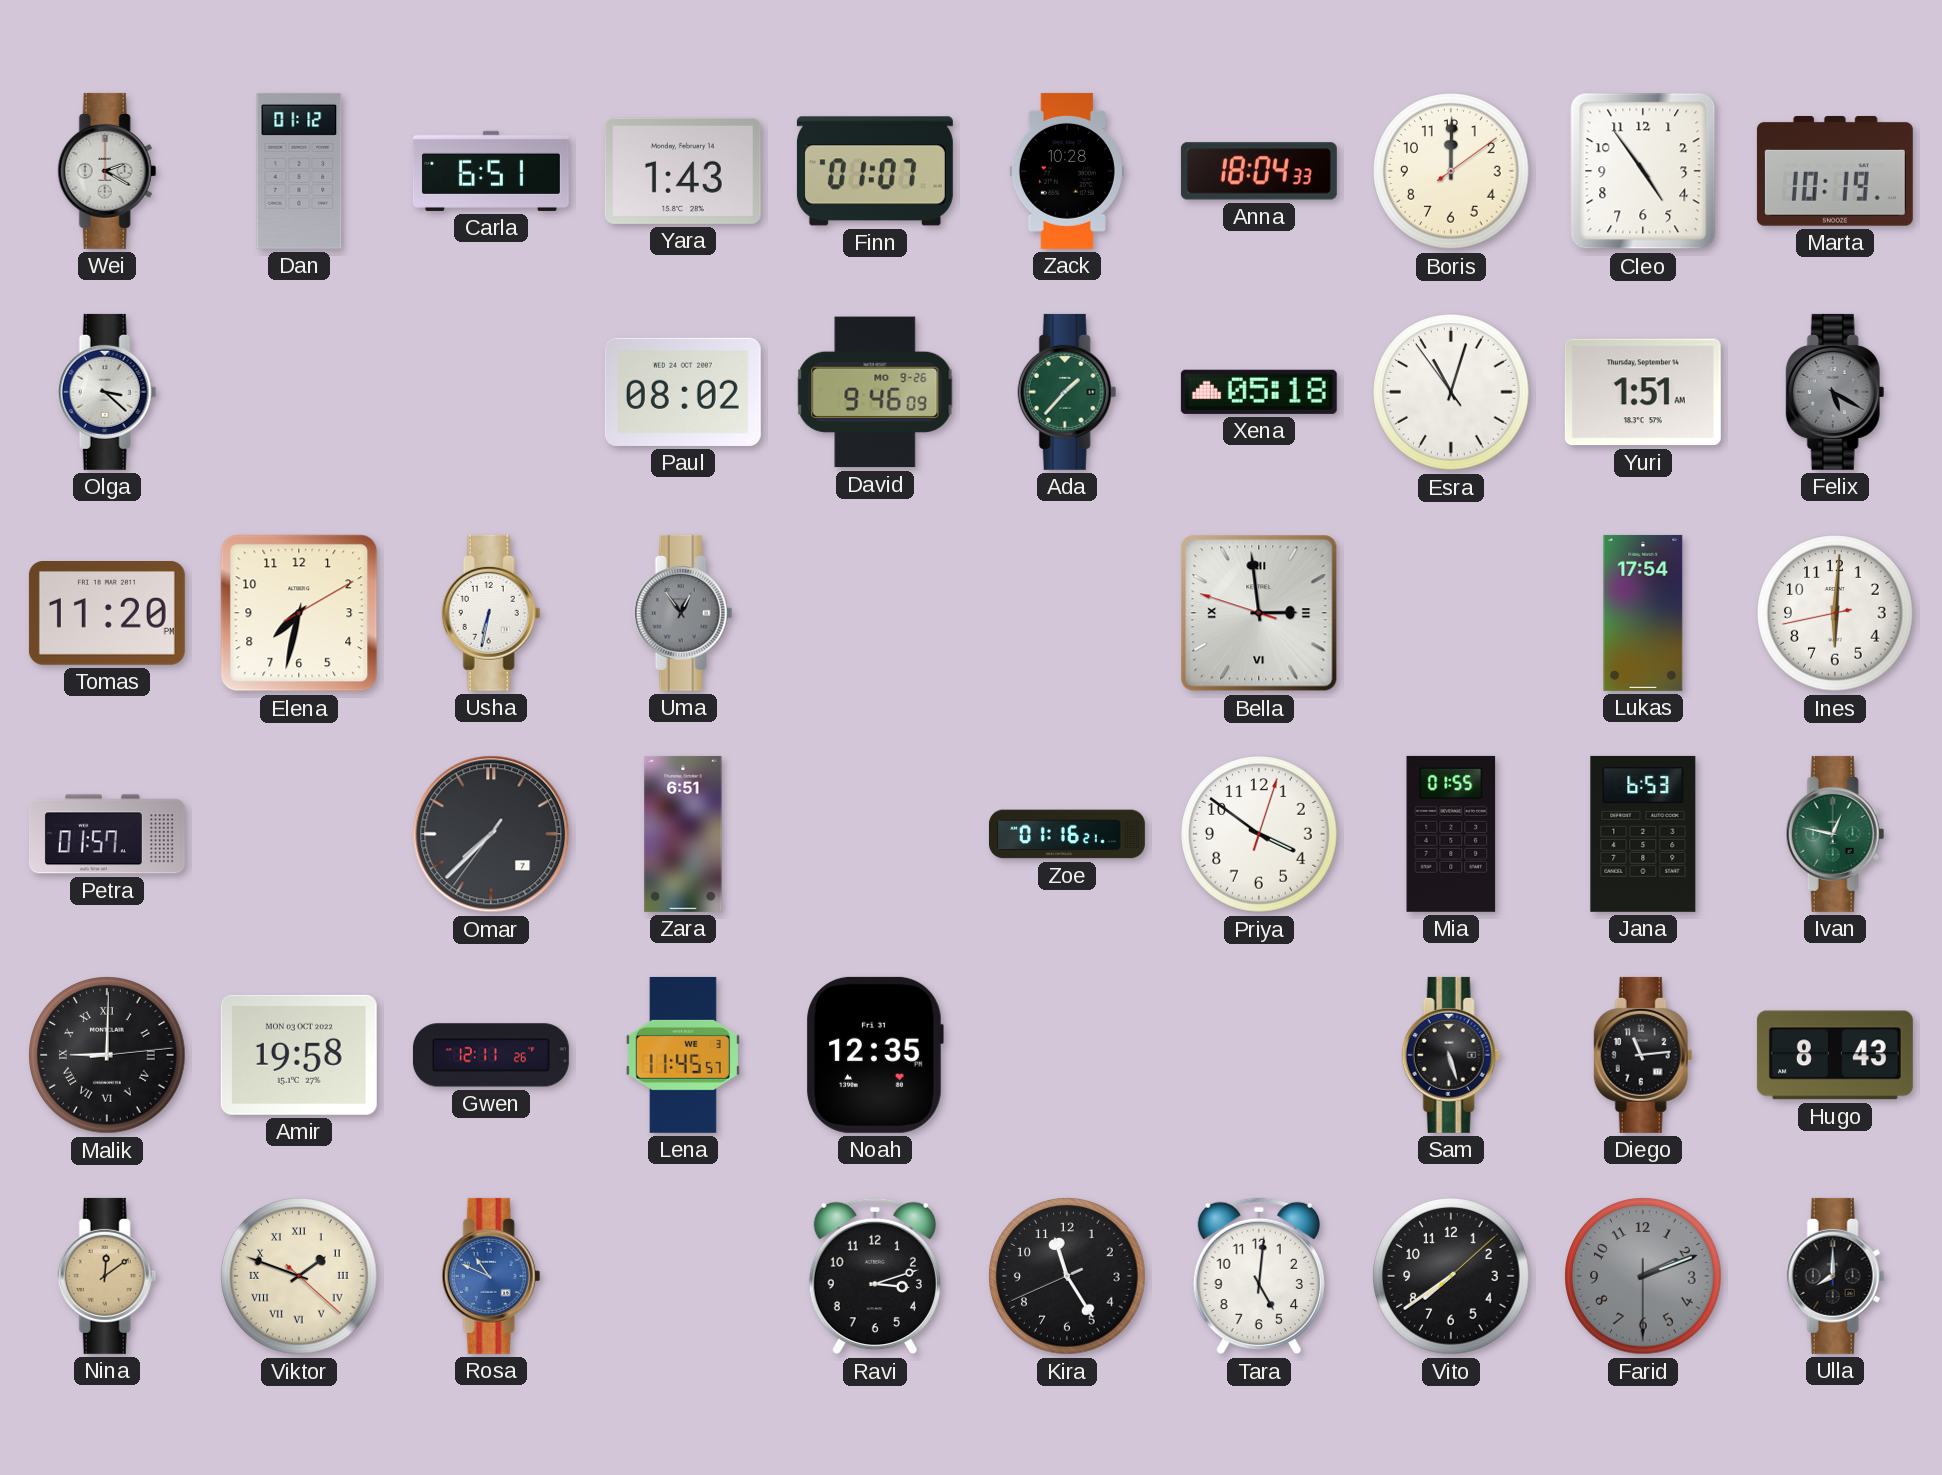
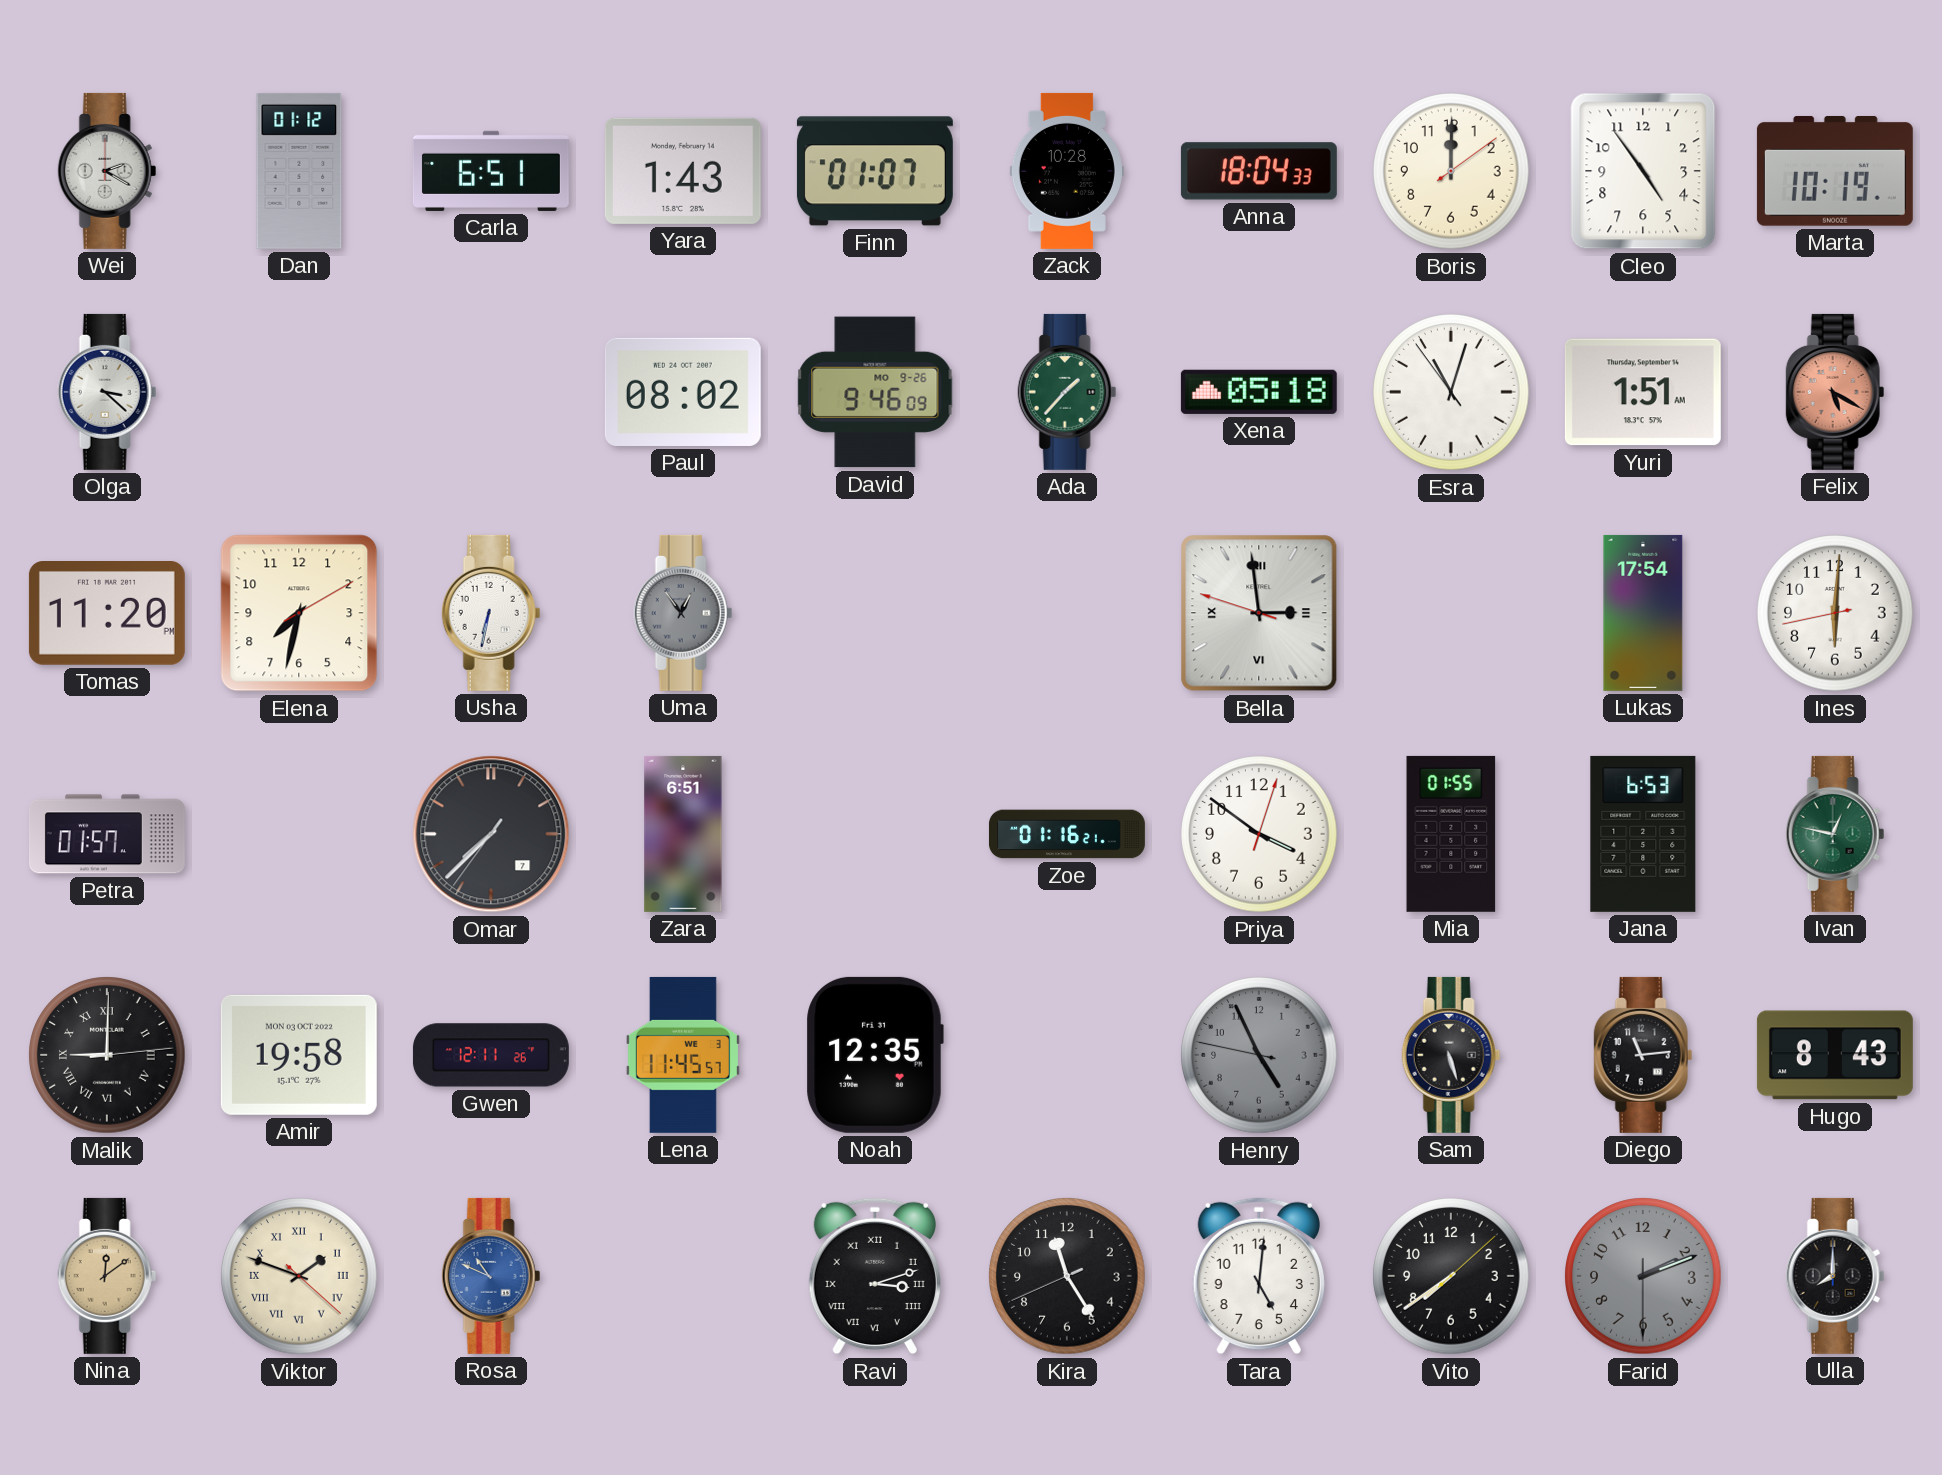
Felix dial: grey -> salmon (1835, 392)
Henry: none -> 4:55 (1259, 1055)
Ravi numerals: Arabic -> Roman (875, 1276)
